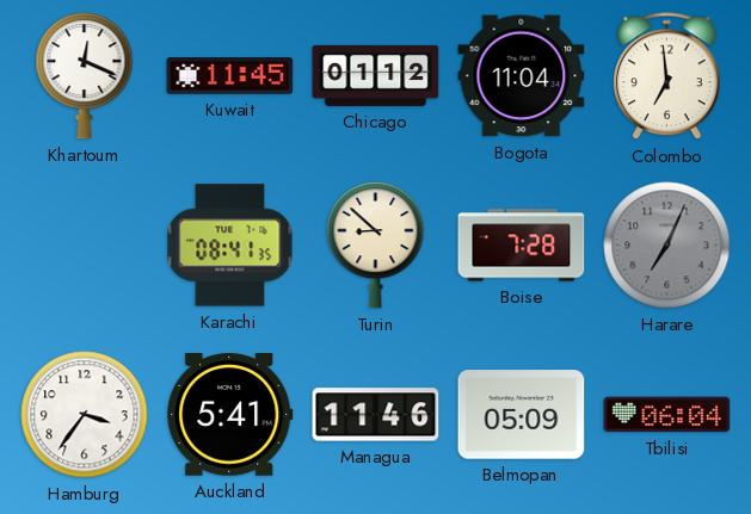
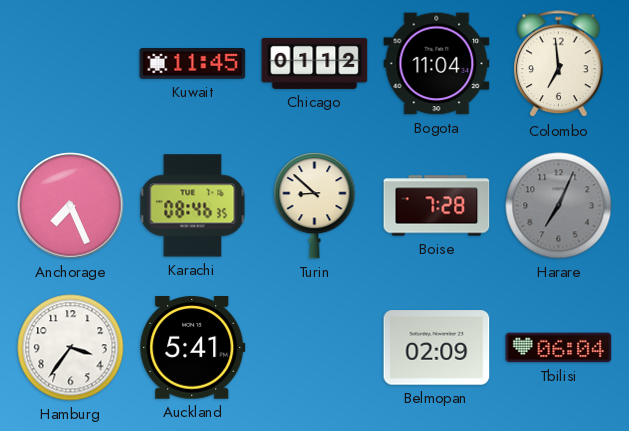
Khartoum: 12:19 -> none (85, 76)
Anchorage: none -> 7:26 (71, 206)
Karachi: 08:41 -> 08:46 (193, 206)
Managua: 11:46 -> none (376, 415)
Belmopan: 05:09 -> 02:09 (437, 348)
